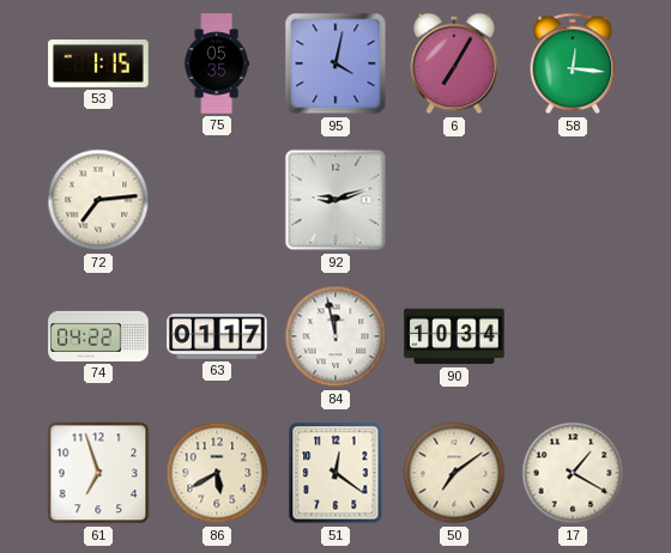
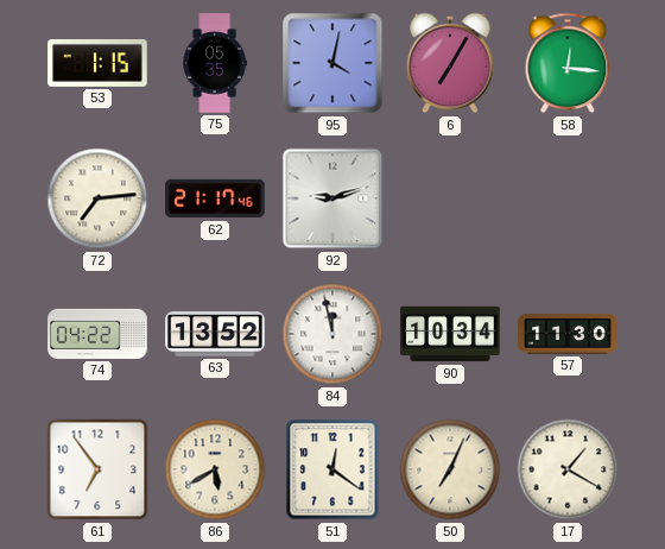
62: none -> 21:17 (215, 198)
63: 01:17 -> 13:52 (215, 334)
57: none -> 11:30 (568, 334)
61: 6:57 -> 6:54 (97, 469)
50: 7:09 -> 7:04 (450, 469)
